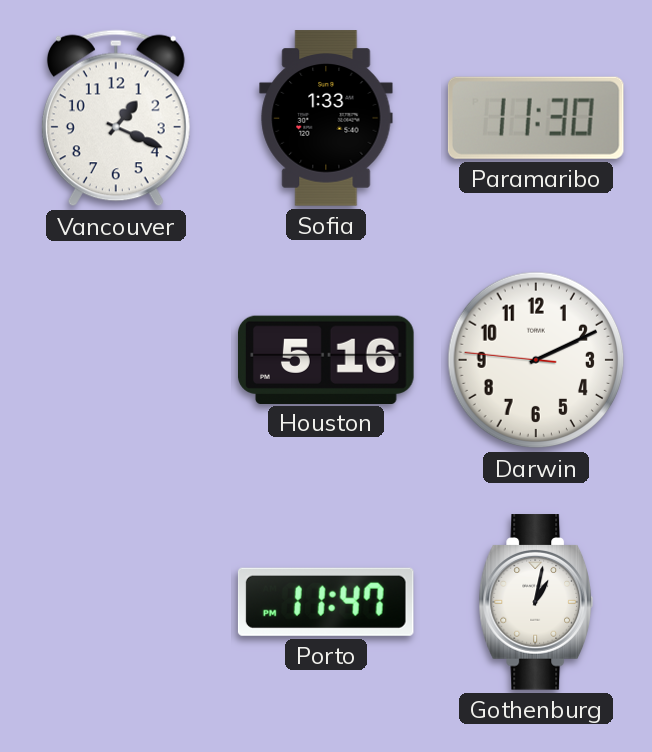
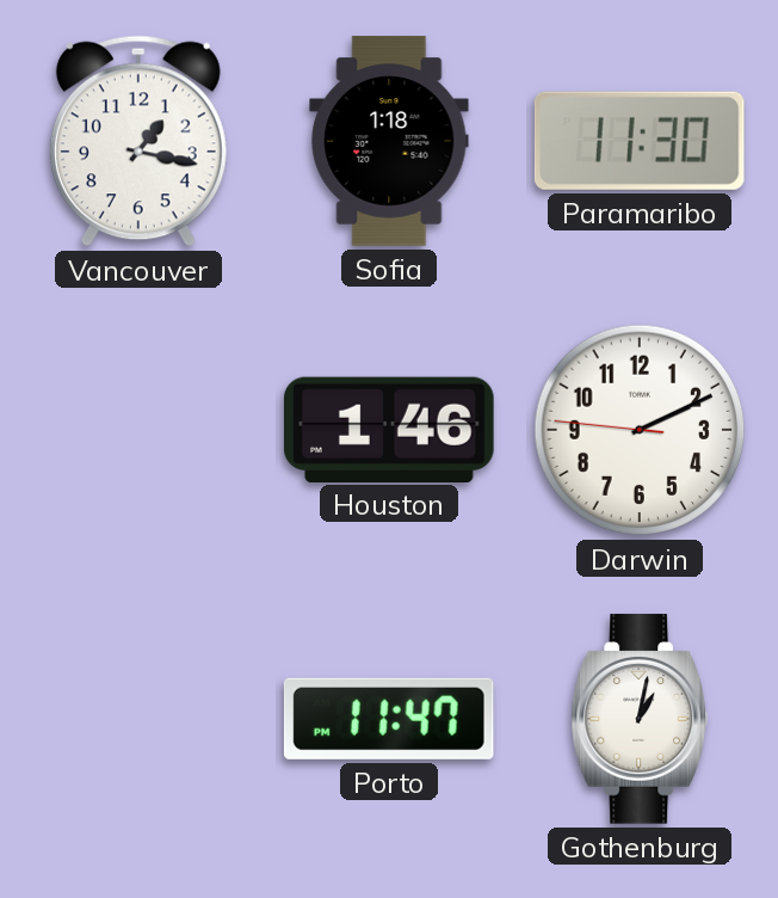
Vancouver: 1:19 -> 1:17 (138, 141)
Sofia: 1:33 -> 1:18 (389, 141)
Houston: 5:16 -> 1:46 (389, 429)
